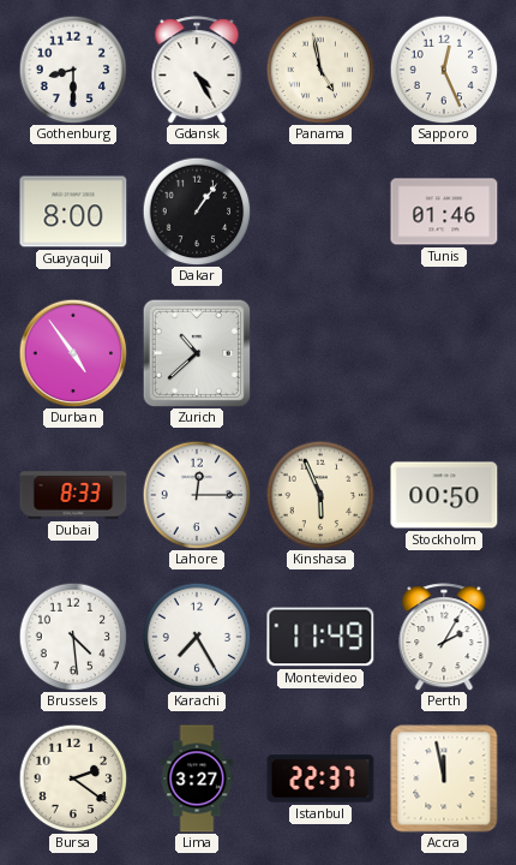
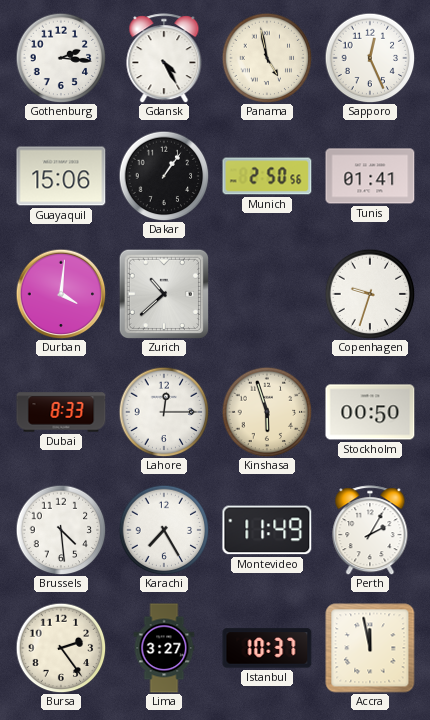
Gothenburg: 8:30 -> 2:16 (61, 58)
Guayaquil: 8:00 -> 15:06 (61, 176)
Munich: none -> 2:50 (267, 176)
Tunis: 01:46 -> 01:41 (370, 176)
Durban: 4:54 -> 4:01 (61, 294)
Copenhagen: none -> 9:33 (370, 294)
Kinshasa: 5:56 -> 5:57 (267, 412)
Bursa: 2:21 -> 2:24 (61, 648)
Istanbul: 22:37 -> 10:37 (267, 648)
